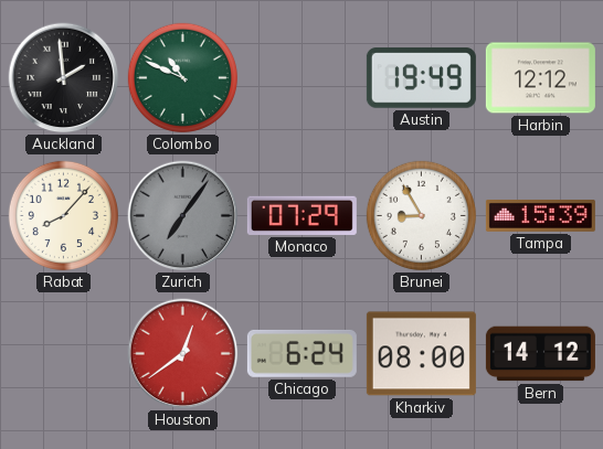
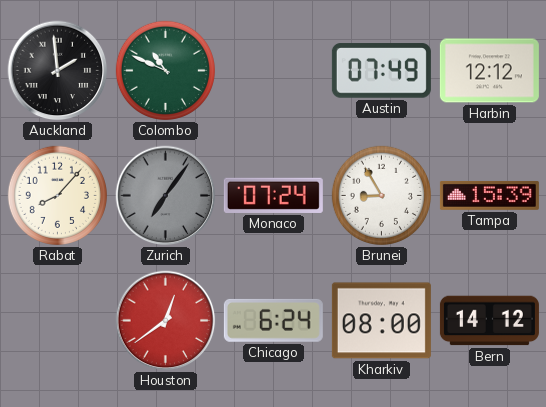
Austin: 19:49 -> 07:49 (381, 71)
Monaco: 07:29 -> 07:24 (273, 195)
